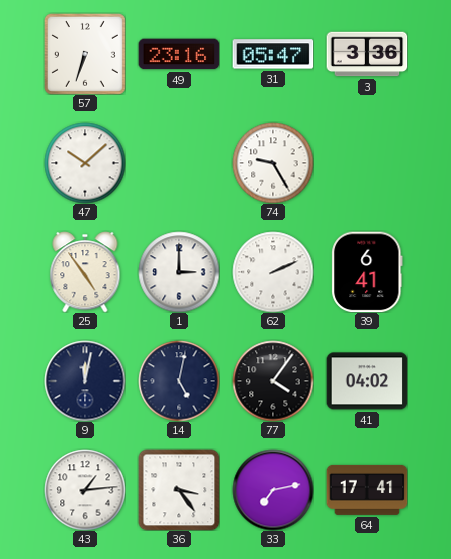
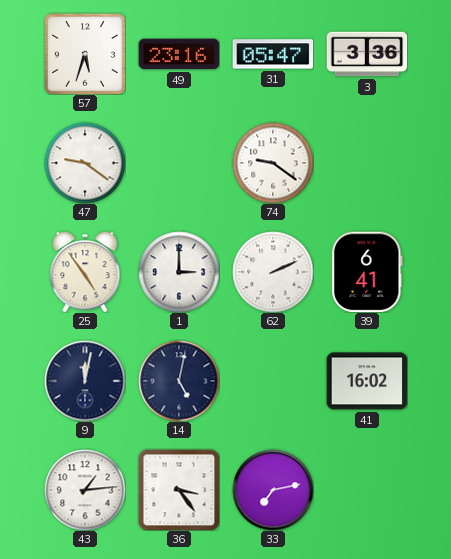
57: 6:33 -> 5:33 (85, 54)
47: 10:08 -> 9:21 (85, 163)
74: 9:25 -> 9:21 (273, 163)
77: 4:06 -> none (273, 381)
41: 04:02 -> 16:02 (367, 381)
64: 17:41 -> none (367, 490)
